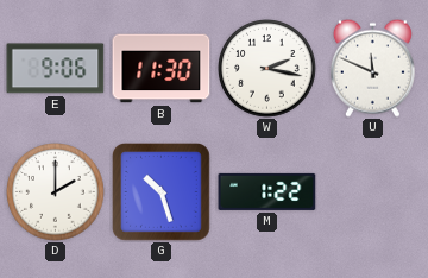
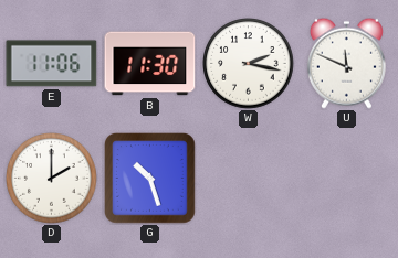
E: 9:06 -> 11:06 (52, 64)
M: 1:22 -> none (267, 191)
